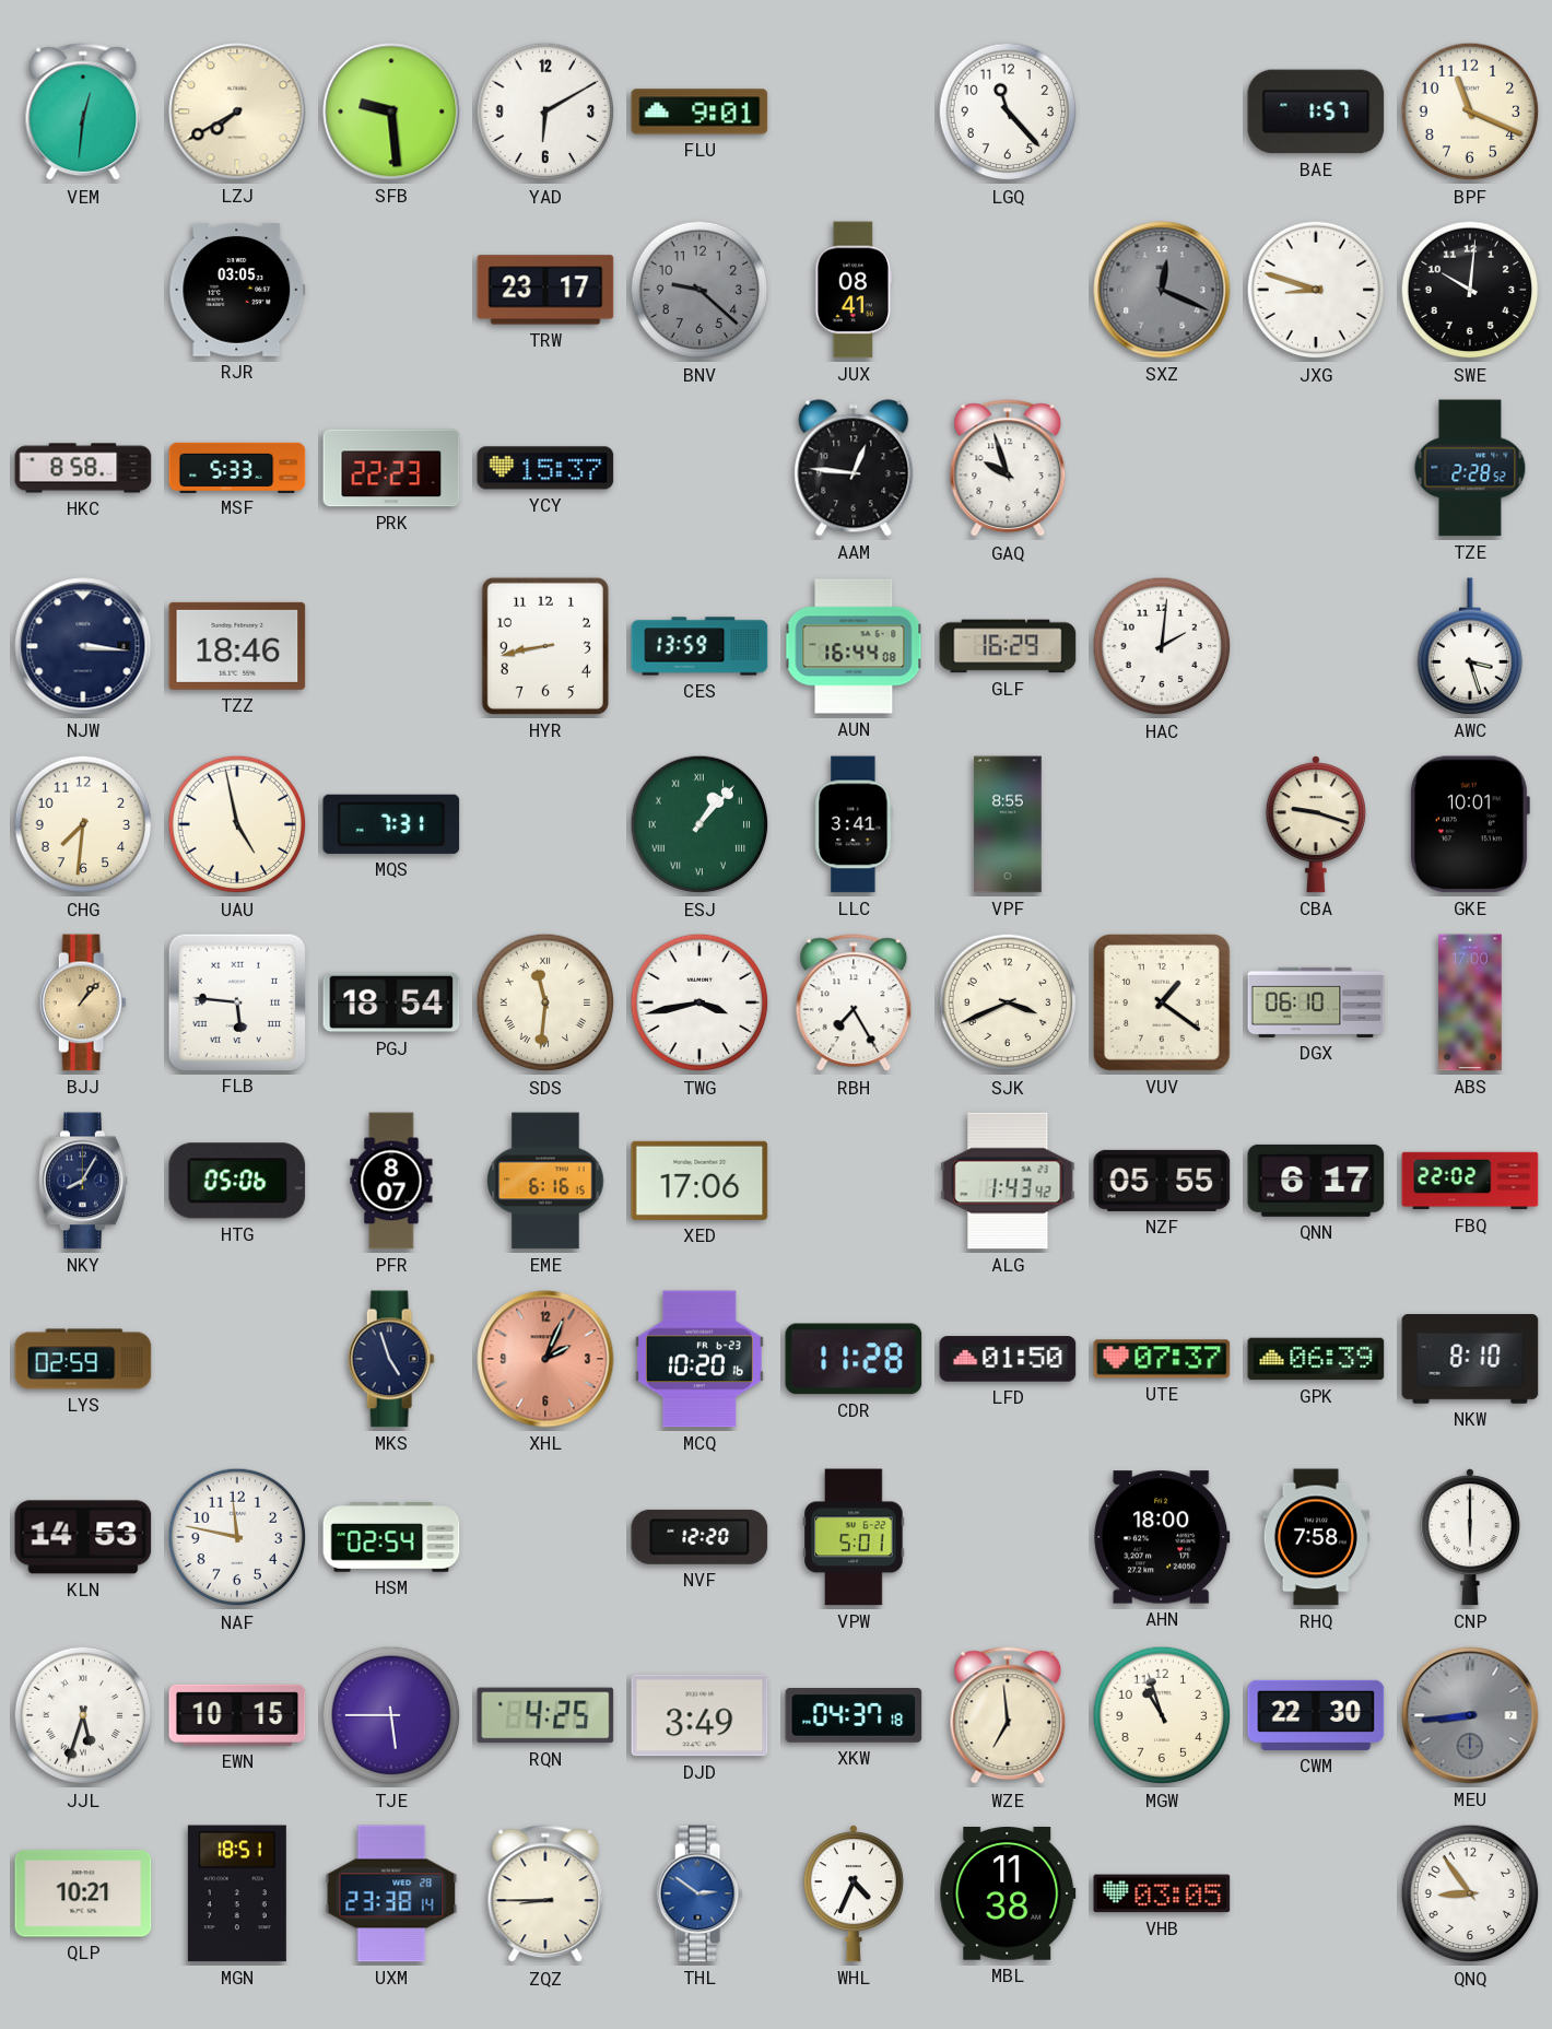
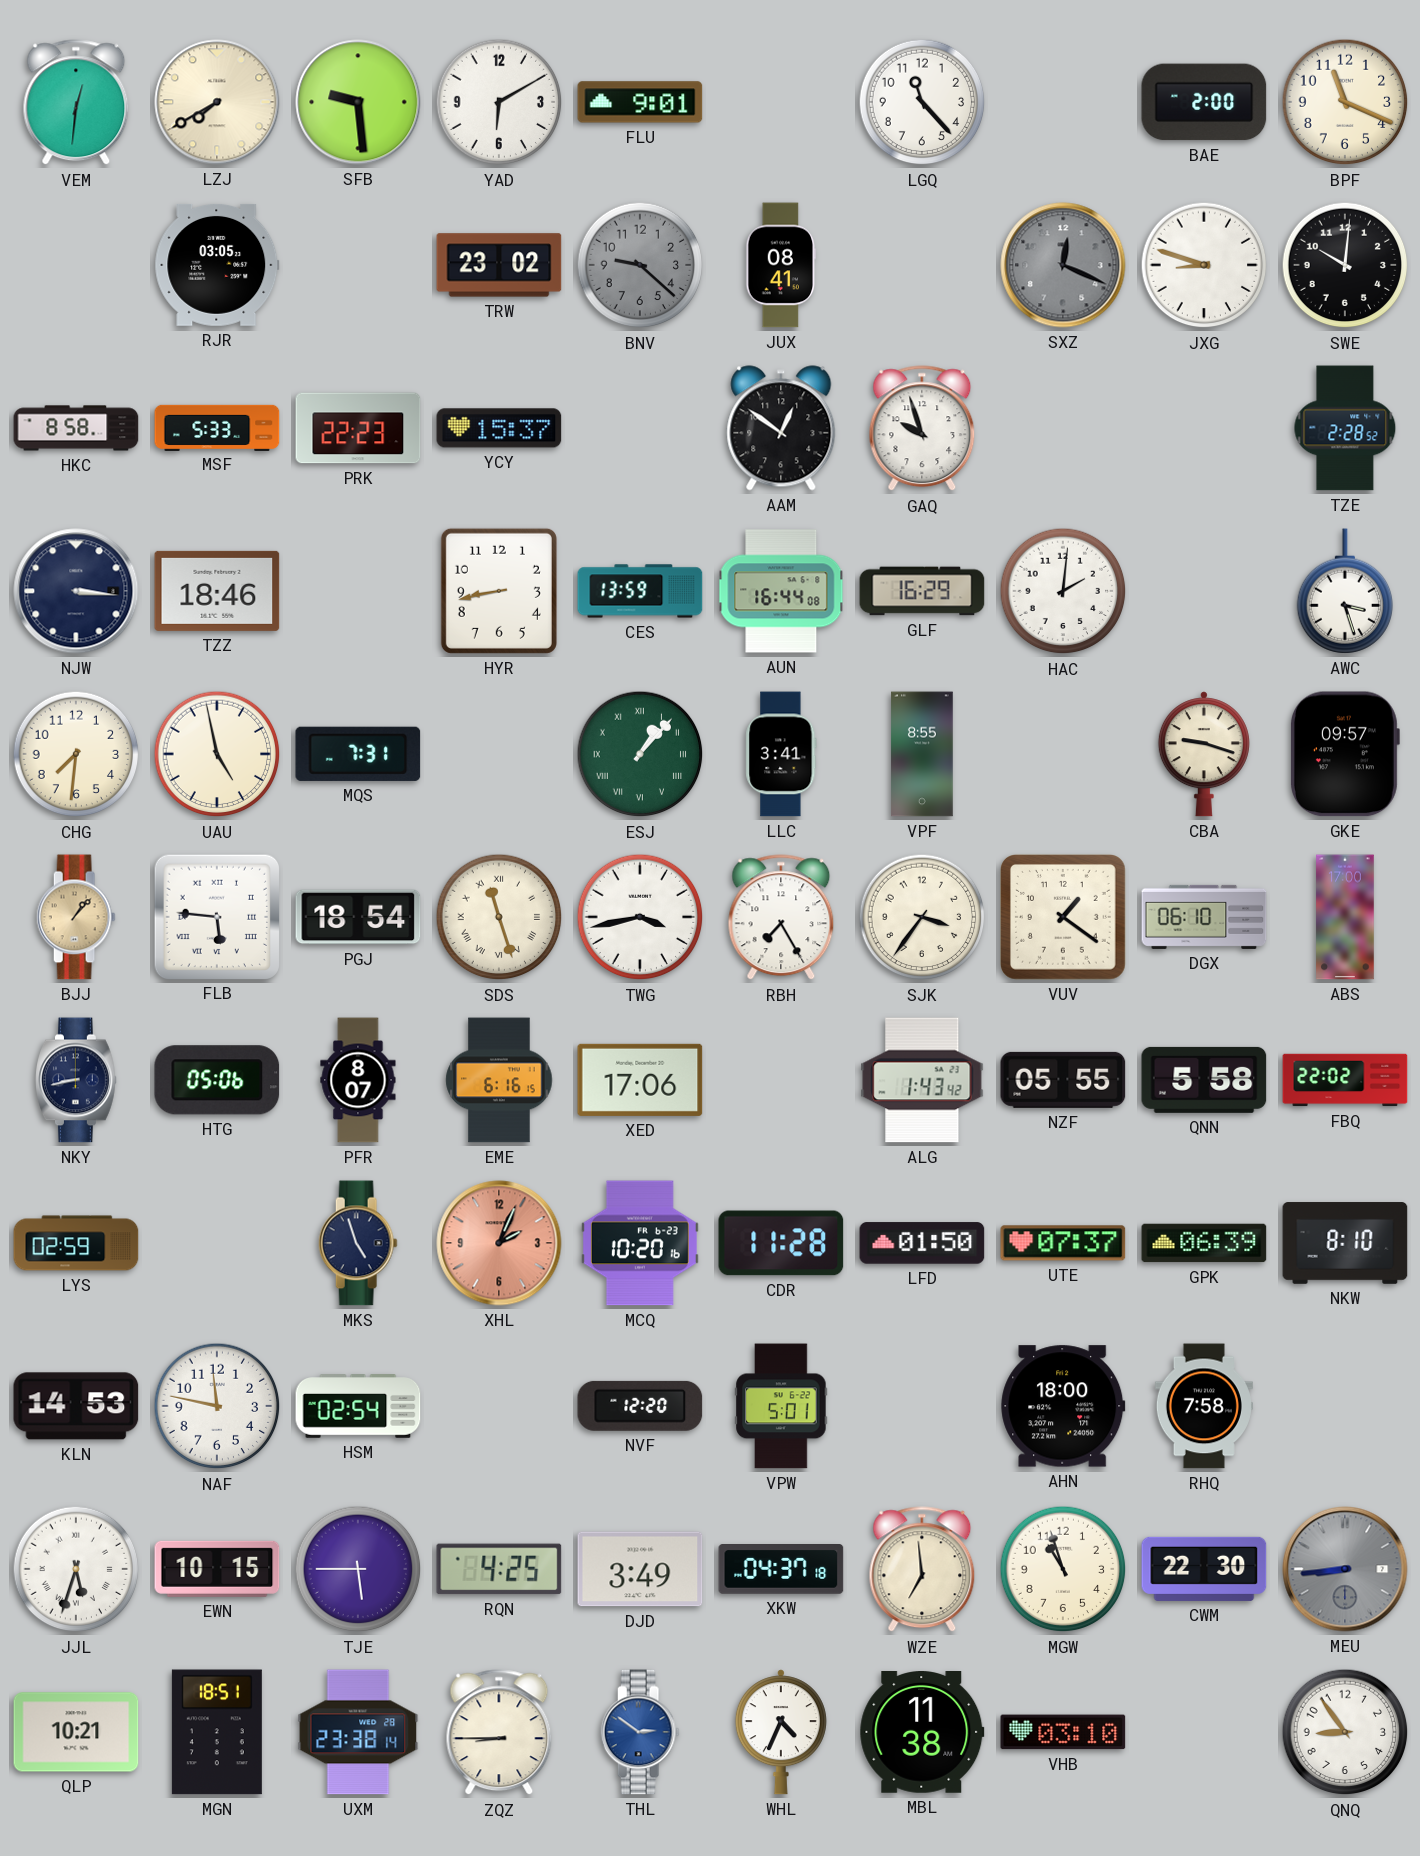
BAE: 1:57 -> 2:00 (1204, 102)
TRW: 23:17 -> 23:02 (499, 265)
AAM: 12:46 -> 12:51 (781, 428)
GKE: 10:01 -> 09:57 (1344, 754)
SDS: 11:31 -> 11:27 (499, 917)
SJK: 3:41 -> 3:36 (922, 917)
NKY: 8:05 -> 8:43 (77, 1080)
QNN: 6:17 -> 5:58 (1204, 1080)
CNP: 6:00 -> none (1470, 1537)
VHB: 03:05 -> 03:10 (1063, 1732)
